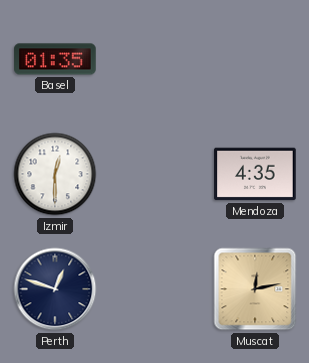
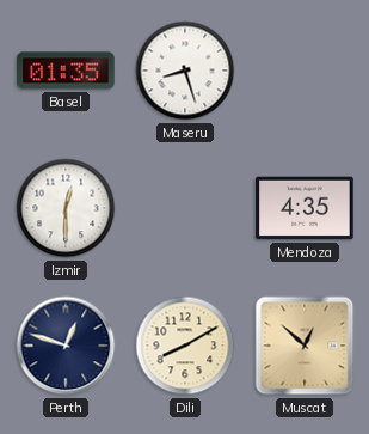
Maseru: none -> 8:27 (185, 71)
Dili: none -> 8:10 (185, 346)
Muscat: 12:13 -> 12:52 (305, 346)
